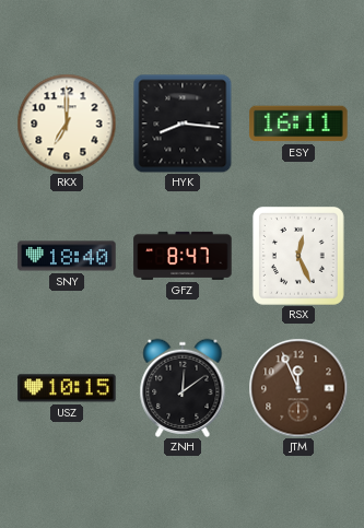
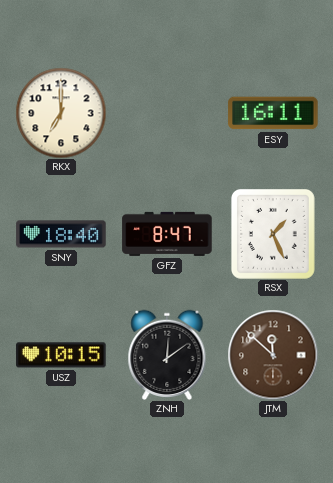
HYK: 8:16 -> none (183, 124)
RSX: 12:26 -> 1:26 (273, 235)
JTM: 11:56 -> 11:52 (273, 355)
